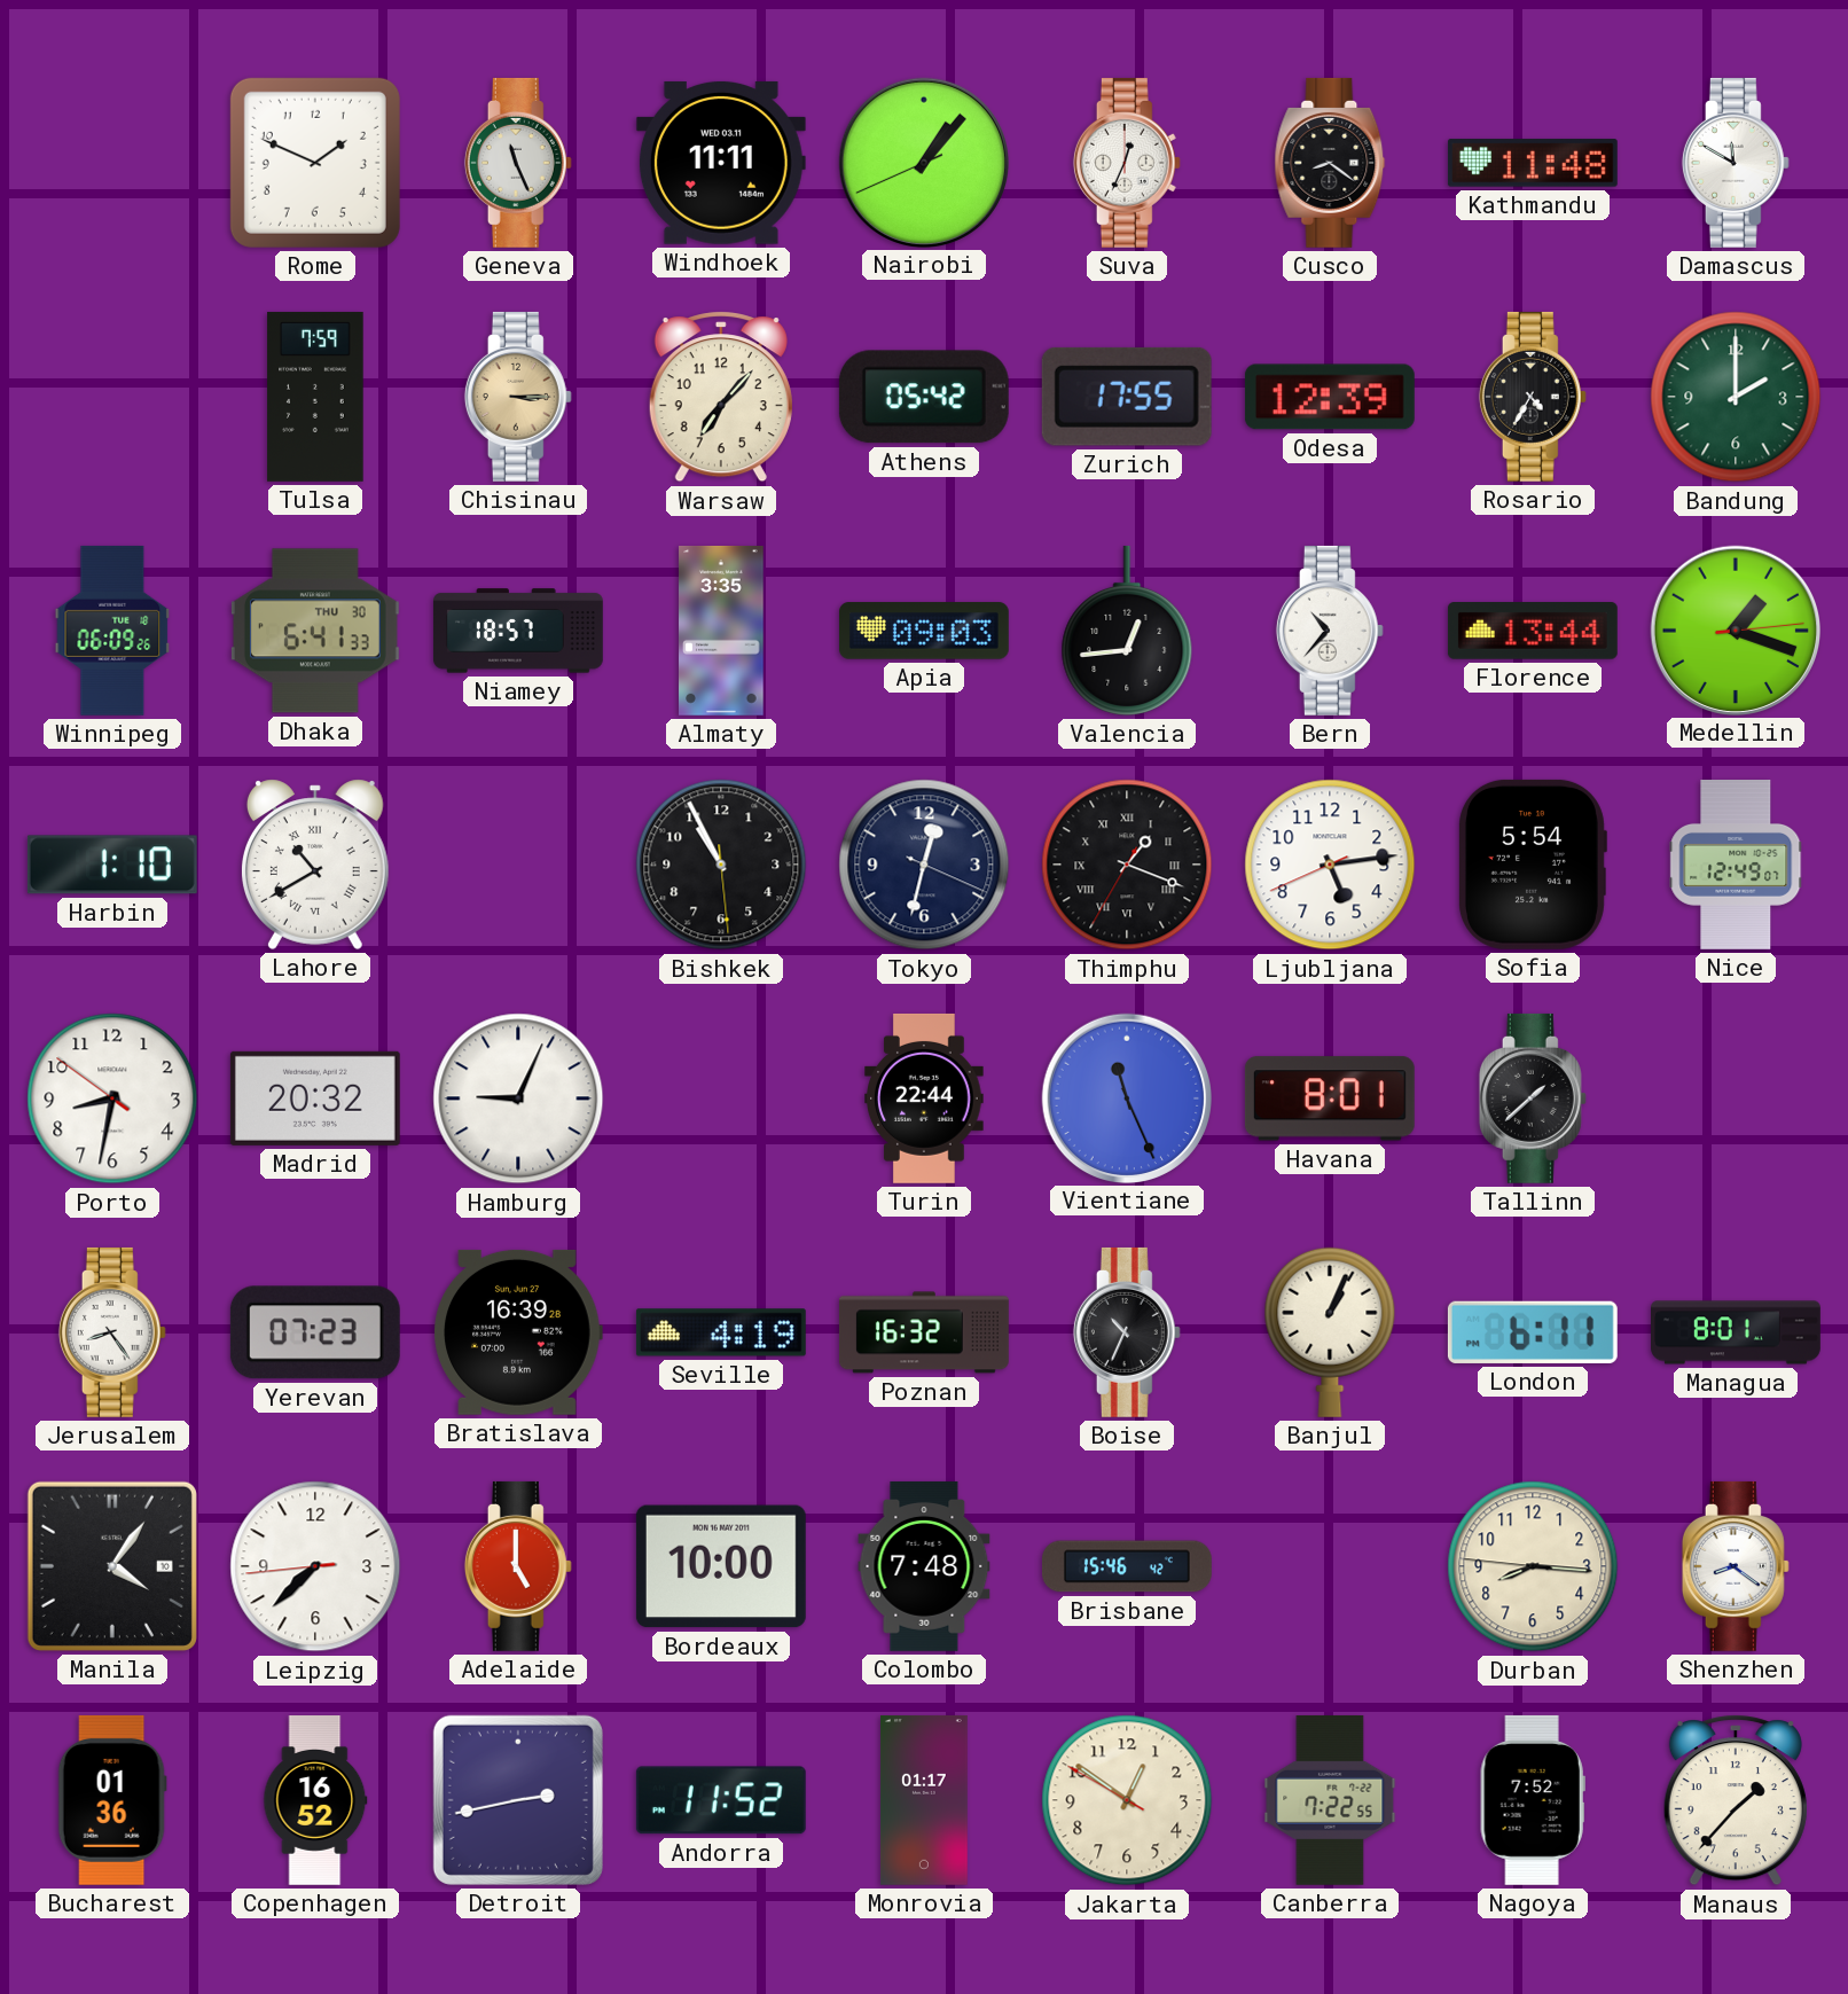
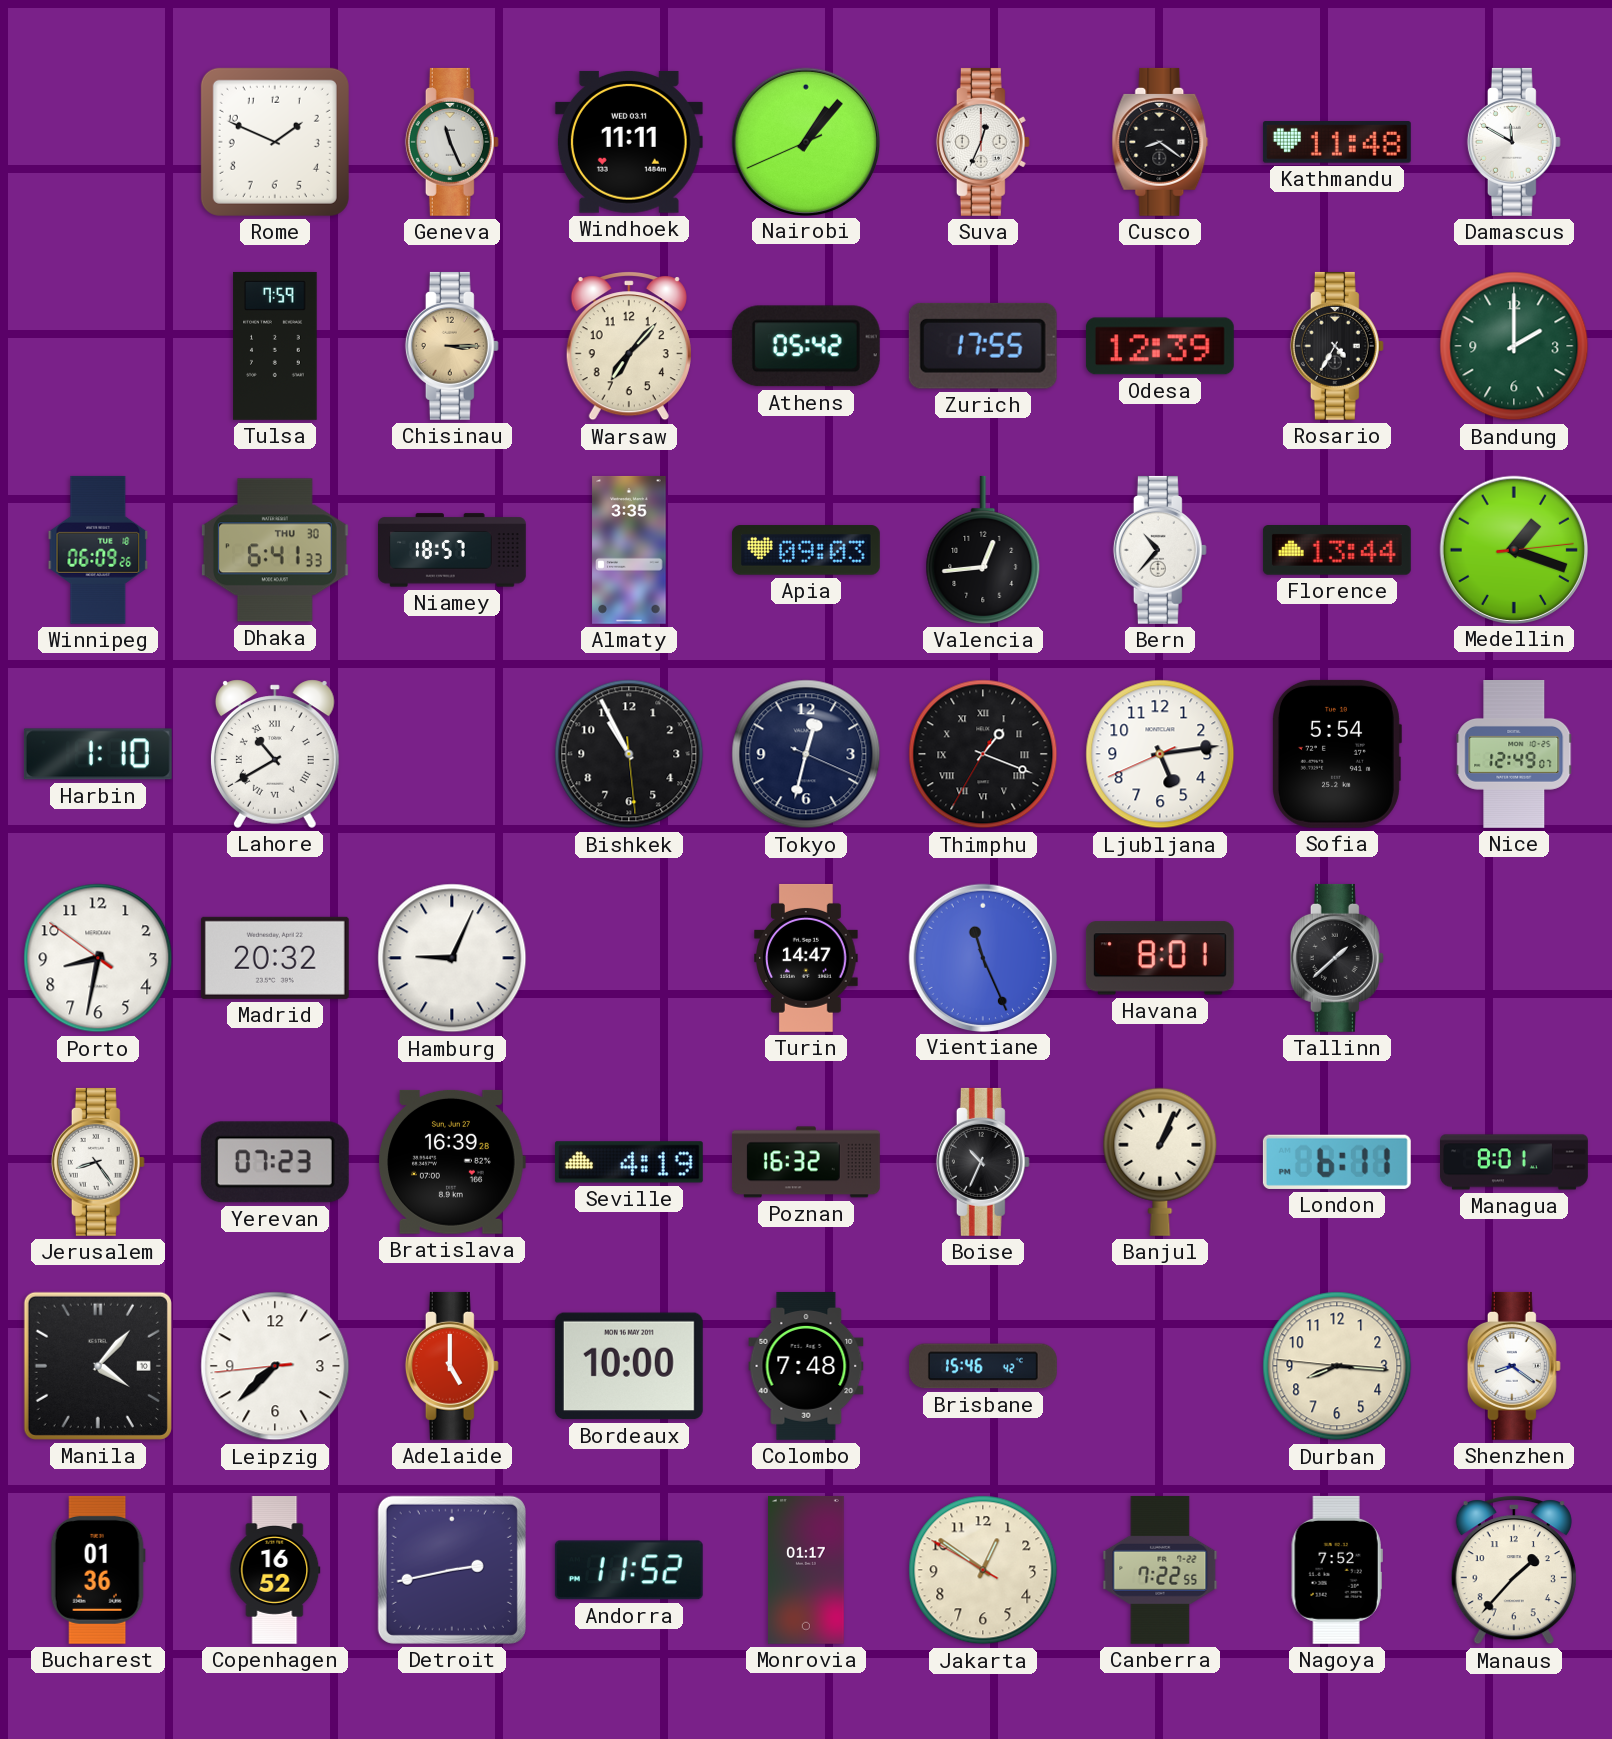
Turin: 22:44 -> 14:47 (806, 958)
Manila: 4:06 -> 4:07 (98, 1366)
